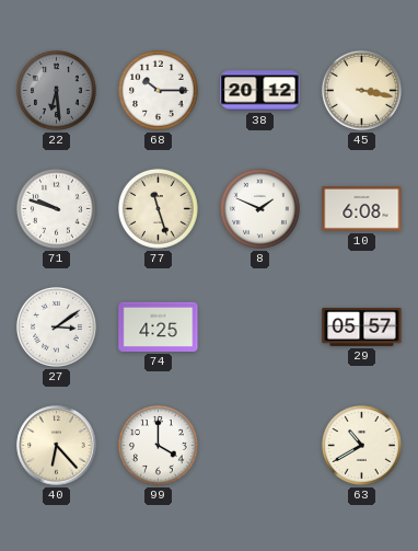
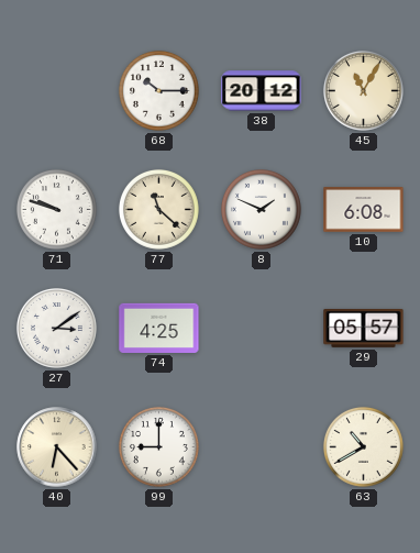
22: 6:29 -> none (56, 90)
45: 3:17 -> 11:05 (363, 90)
77: 11:27 -> 11:22 (158, 209)
99: 4:00 -> 9:00 (158, 446)
